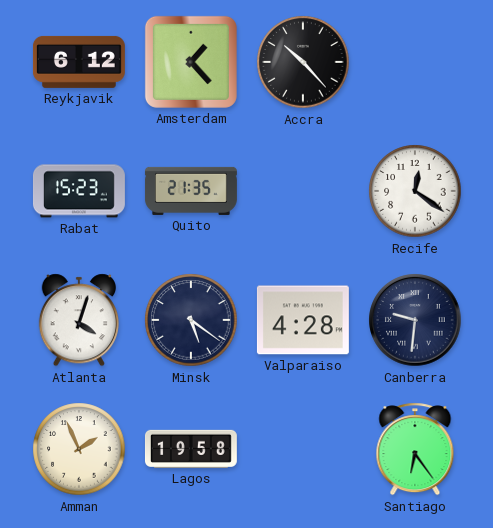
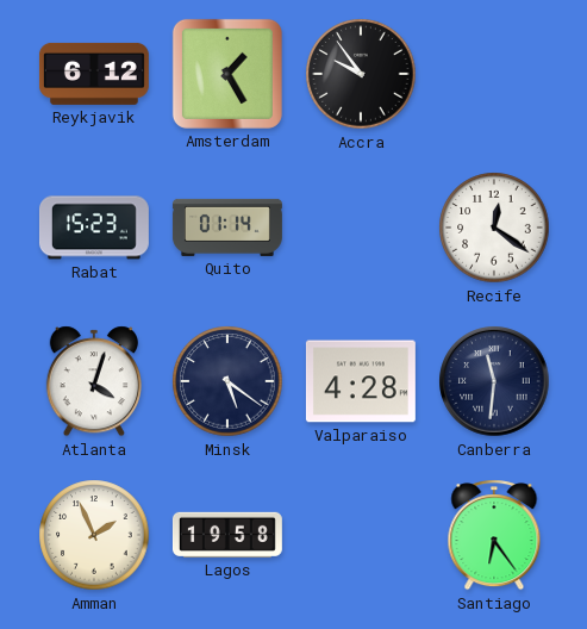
Amsterdam: 1:23 -> 1:25 (227, 74)
Accra: 10:23 -> 9:54 (361, 74)
Quito: 21:35 -> 01:14 (227, 228)
Canberra: 9:31 -> 11:31 (494, 381)
